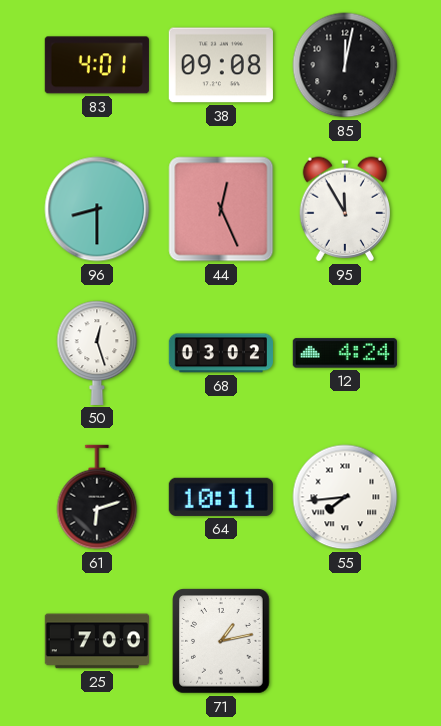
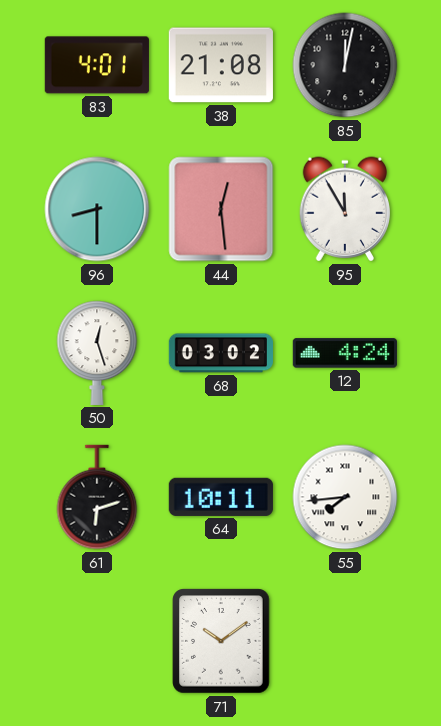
38: 09:08 -> 21:08 (221, 65)
44: 12:26 -> 12:29 (221, 209)
25: 7:00 -> none (97, 641)
71: 1:13 -> 10:09 (221, 641)
